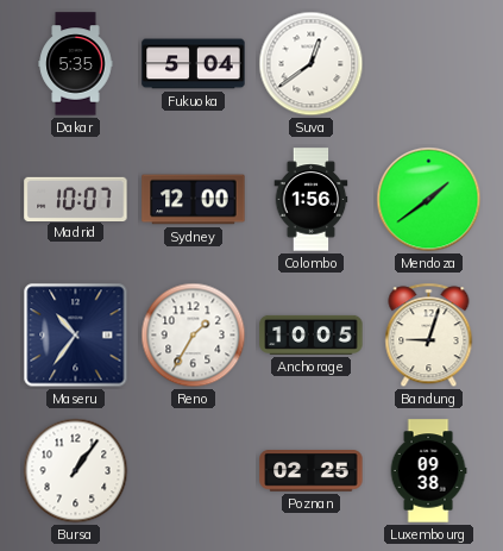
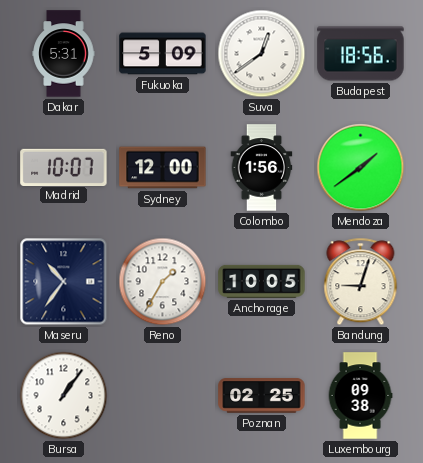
Dakar: 5:35 -> 5:31 (64, 54)
Fukuoka: 5:04 -> 5:09 (163, 54)
Budapest: none -> 18:56 (361, 54)
